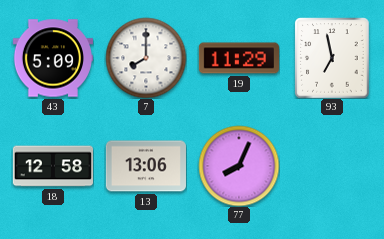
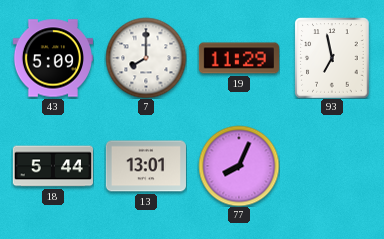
18: 12:58 -> 5:44 (52, 166)
13: 13:06 -> 13:01 (146, 166)
